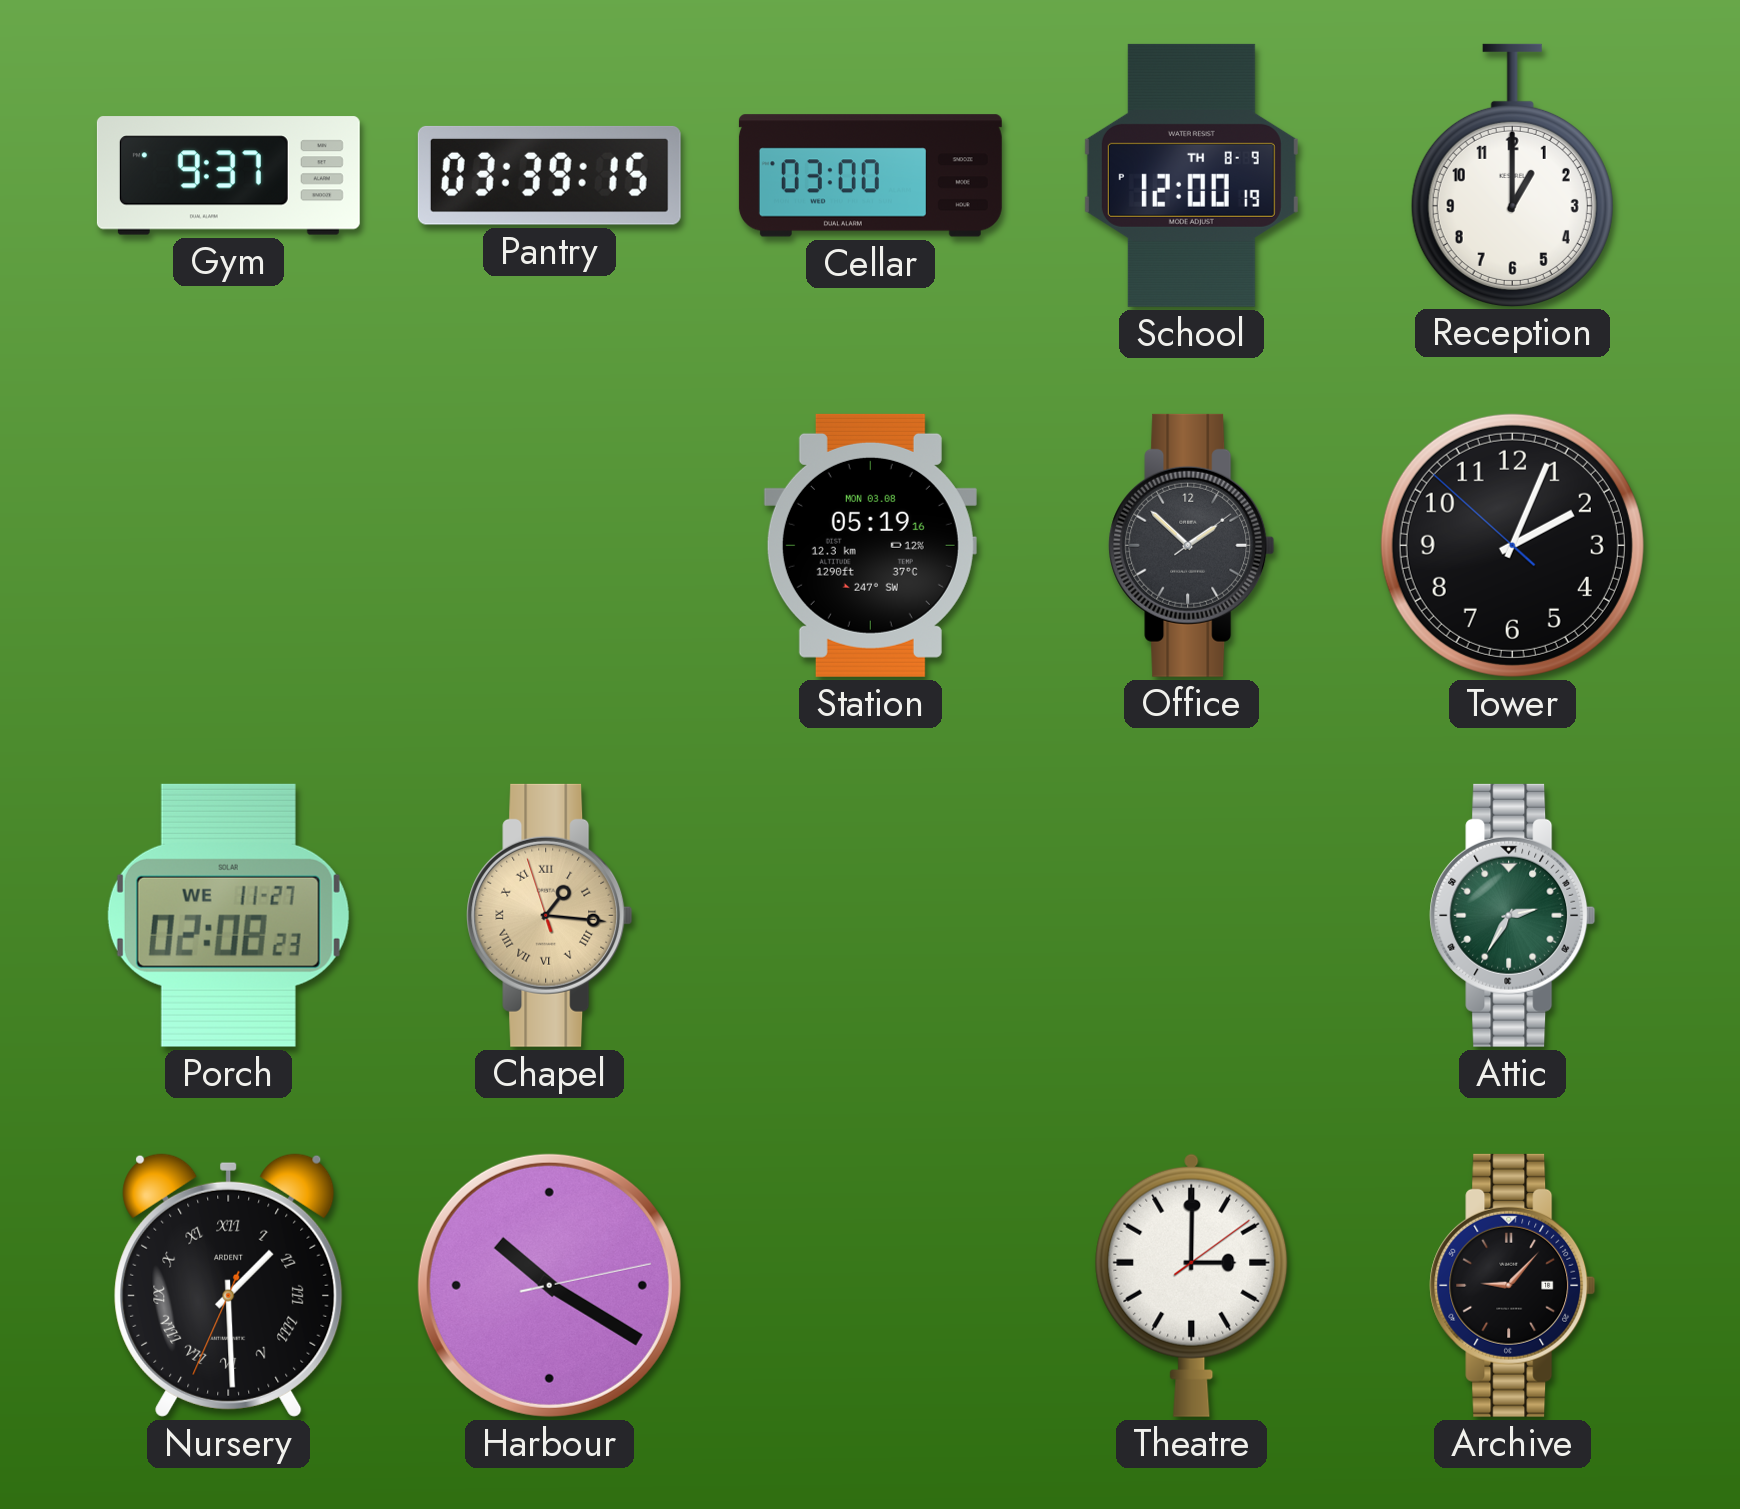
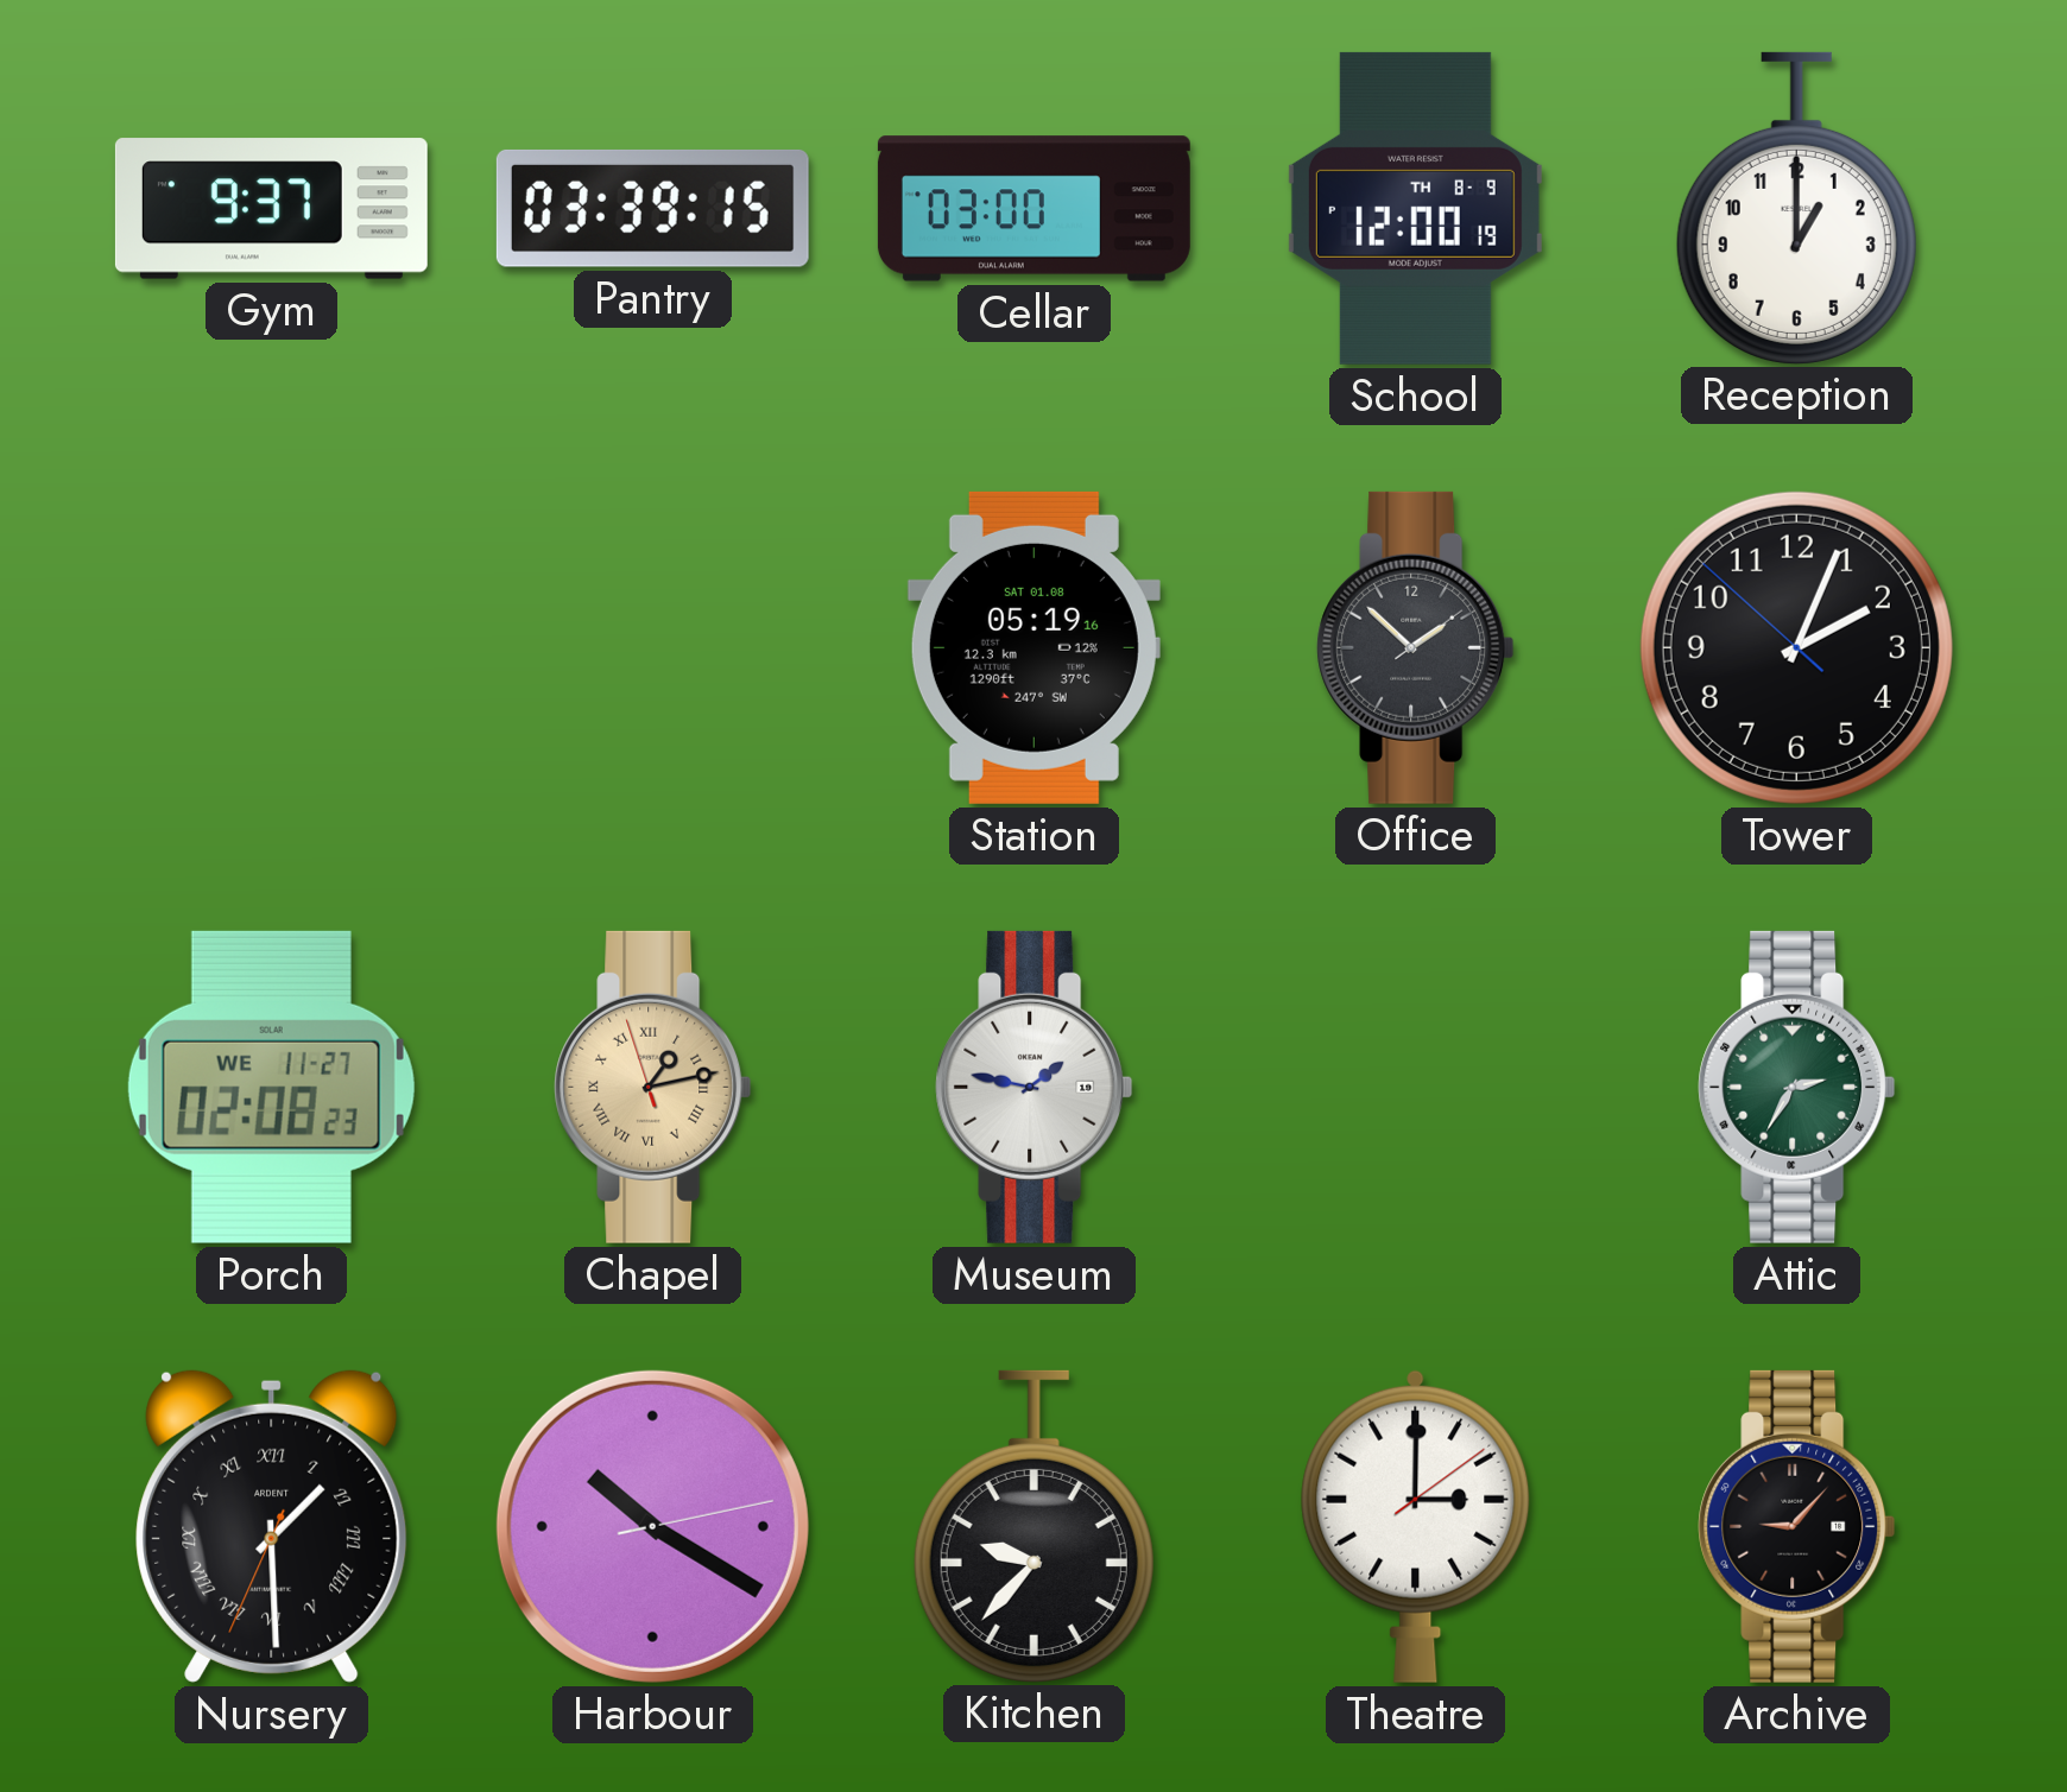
Station date: MON 03.08 -> SAT 01.08 (1033, 647)
Chapel: 1:15 -> 1:12 (653, 1087)
Museum: none -> 1:47 (1035, 1087)
Kitchen: none -> 9:37 (1033, 1526)
